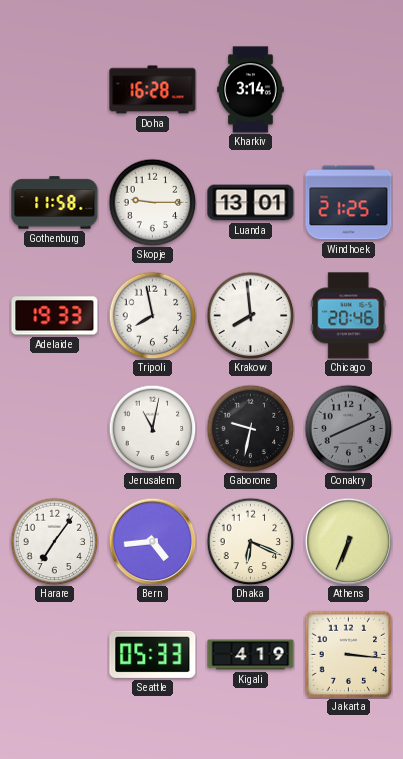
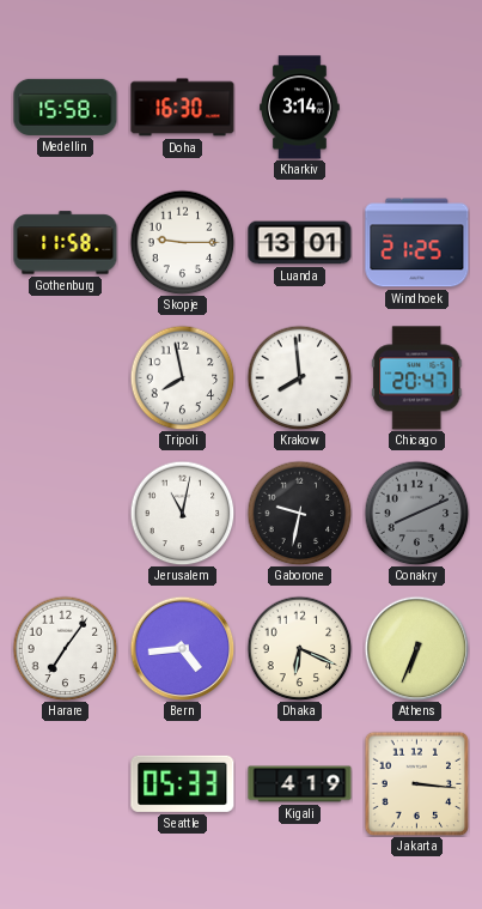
Medellin: none -> 15:58 (66, 107)
Doha: 16:28 -> 16:30 (183, 108)
Adelaide: 19:33 -> none (55, 316)
Chicago: 20:46 -> 20:47 (417, 378)
